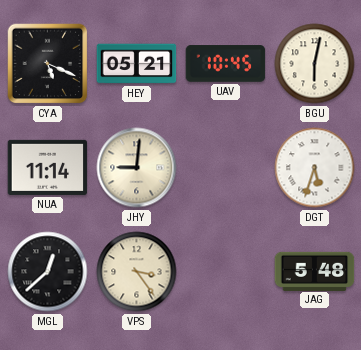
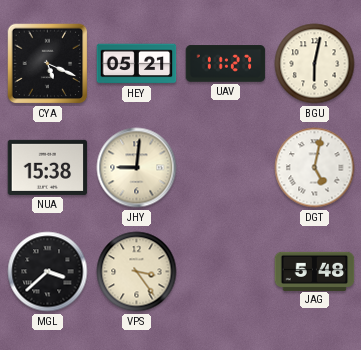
UAV: 10:45 -> 11:27 (226, 64)
NUA: 11:14 -> 15:38 (48, 167)
DGT: 5:33 -> 5:02 (315, 168)
MGL: 12:38 -> 3:38 (48, 272)
